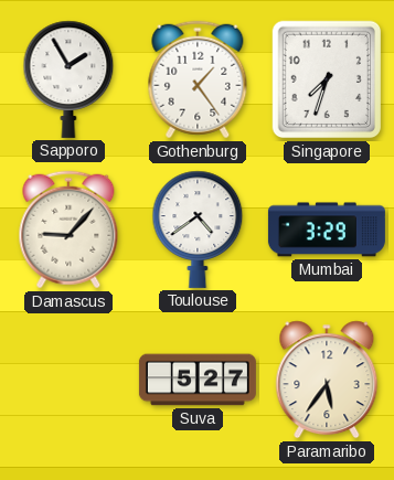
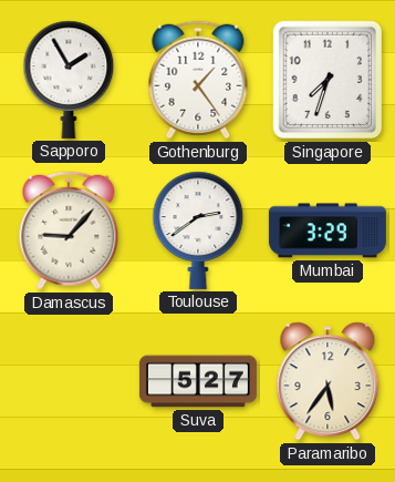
Toulouse: 4:39 -> 2:39 (198, 230)
